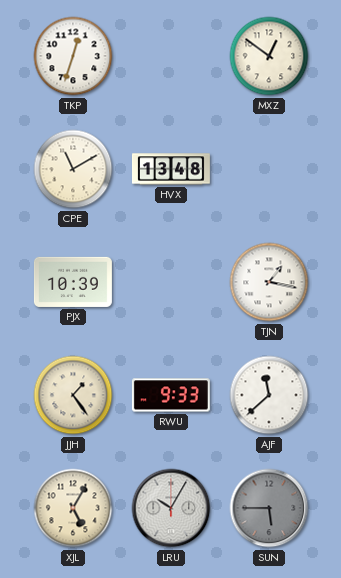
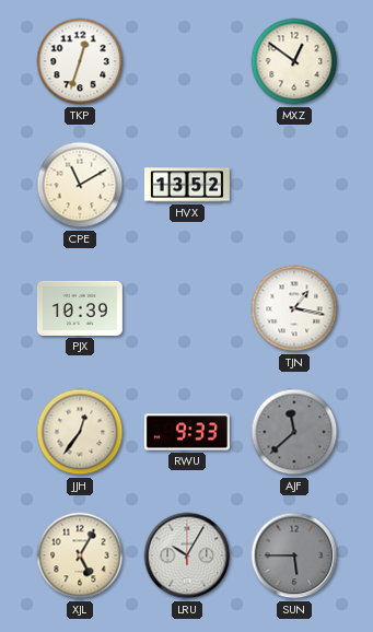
HVX: 13:48 -> 13:52 (187, 185)
JJH: 1:24 -> 12:36 (80, 432)
AJF dial: white -> grey (294, 432)
